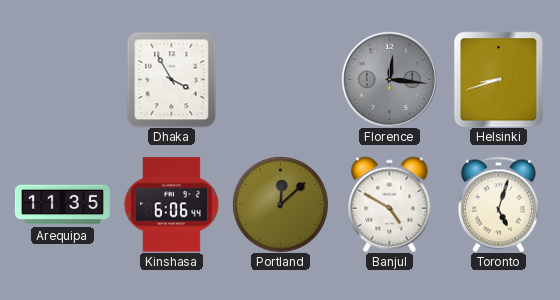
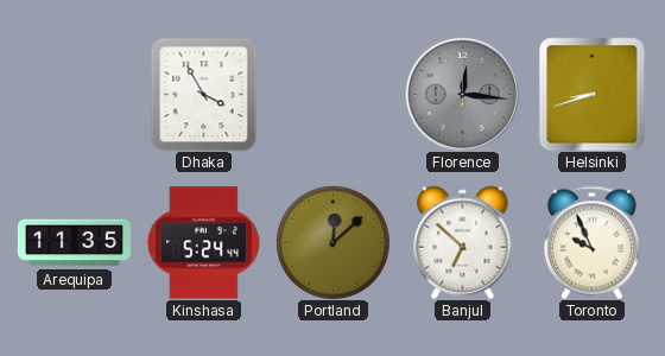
Kinshasa: 6:06 -> 5:24 (203, 243)
Banjul: 4:50 -> 6:52 (463, 242)
Toronto: 5:03 -> 9:56 (591, 242)
